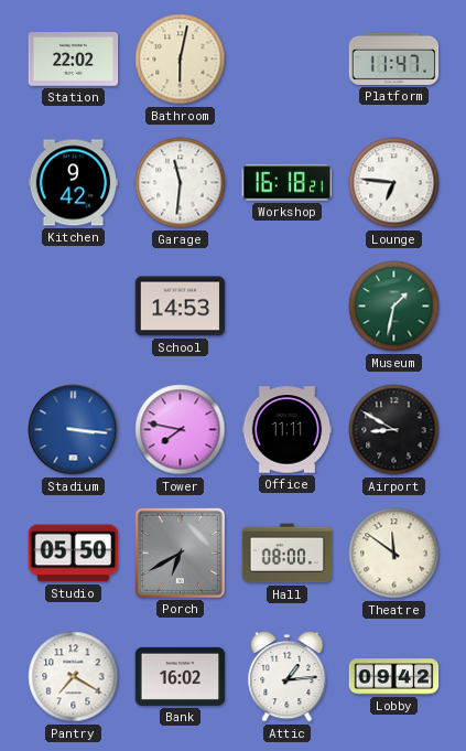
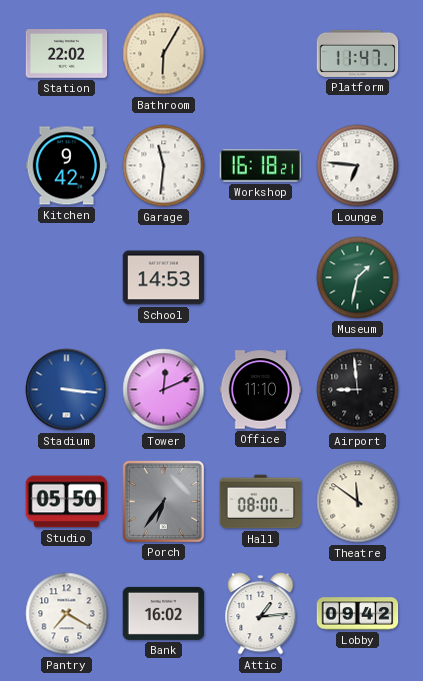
Bathroom: 6:02 -> 6:05 (164, 54)
Tower: 7:47 -> 12:11 (164, 390)
Office: 11:11 -> 11:10 (261, 390)
Airport: 8:50 -> 8:59 (358, 390)
Porch: 6:40 -> 6:36 (163, 501)
